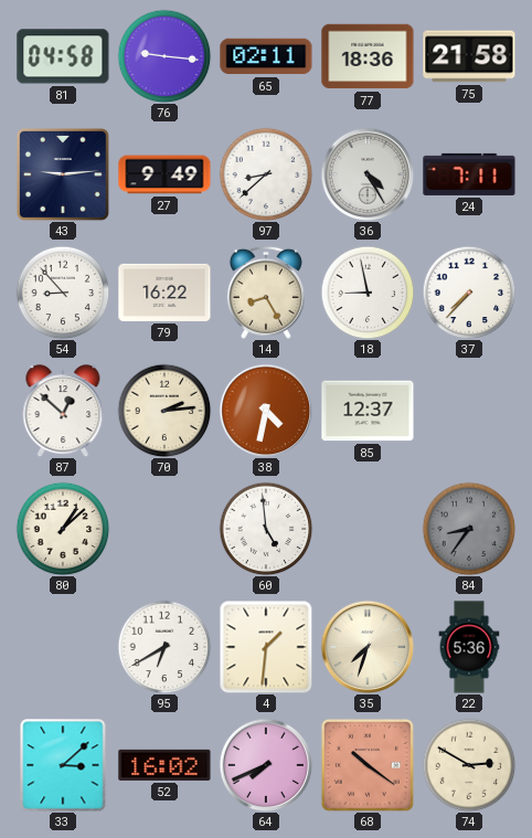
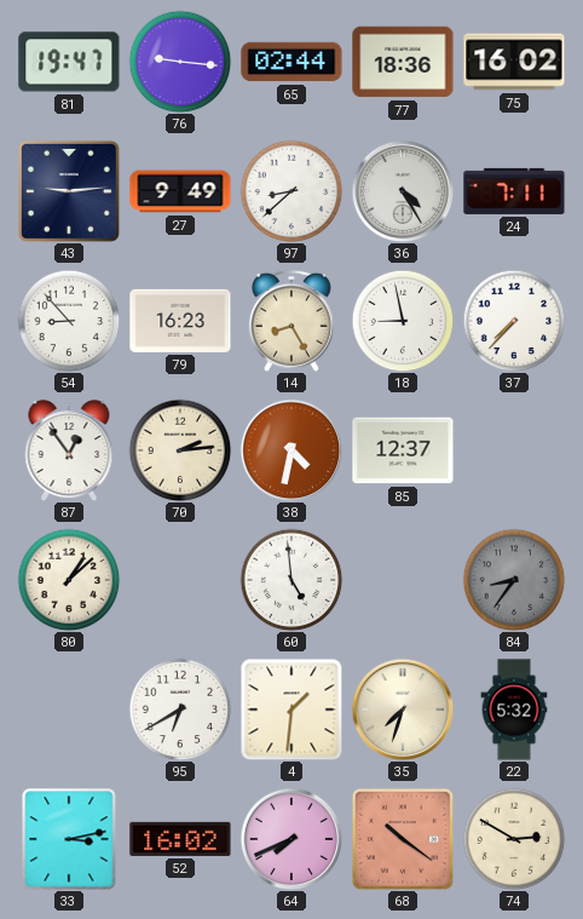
81: 04:58 -> 19:47 (69, 62)
65: 02:11 -> 02:44 (291, 62)
75: 21:58 -> 16:02 (514, 62)
79: 16:22 -> 16:23 (180, 321)
87: 12:52 -> 12:54 (69, 450)
22: 5:36 -> 5:32 (514, 710)
33: 3:08 -> 3:13 (69, 839)
